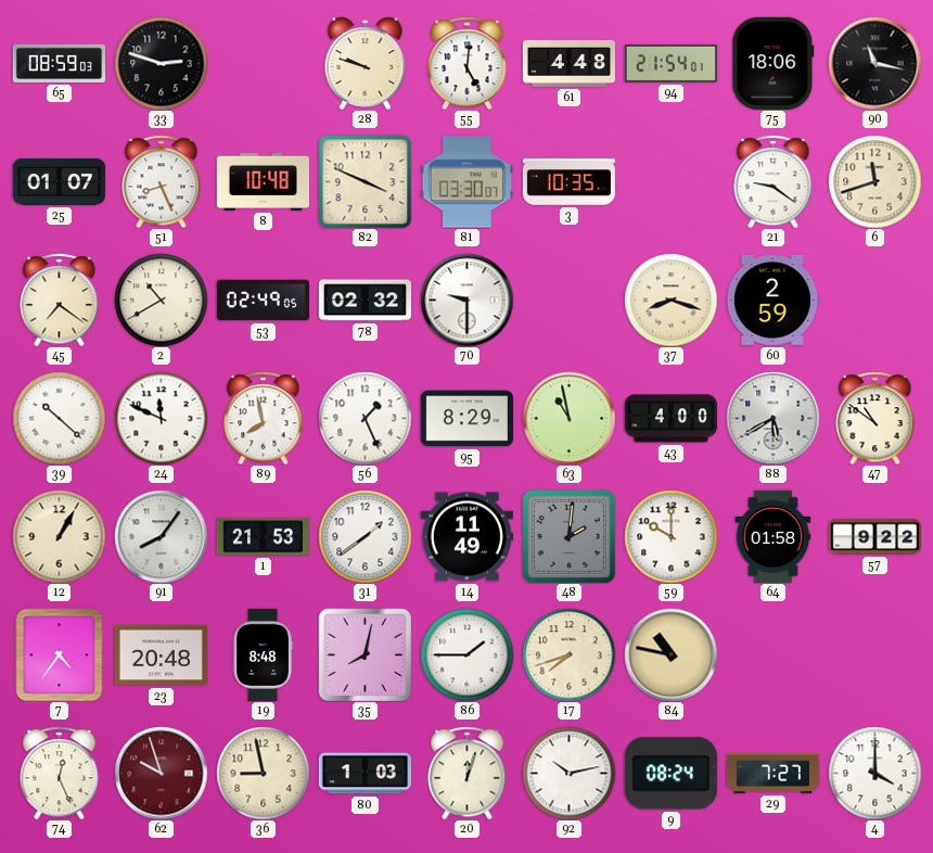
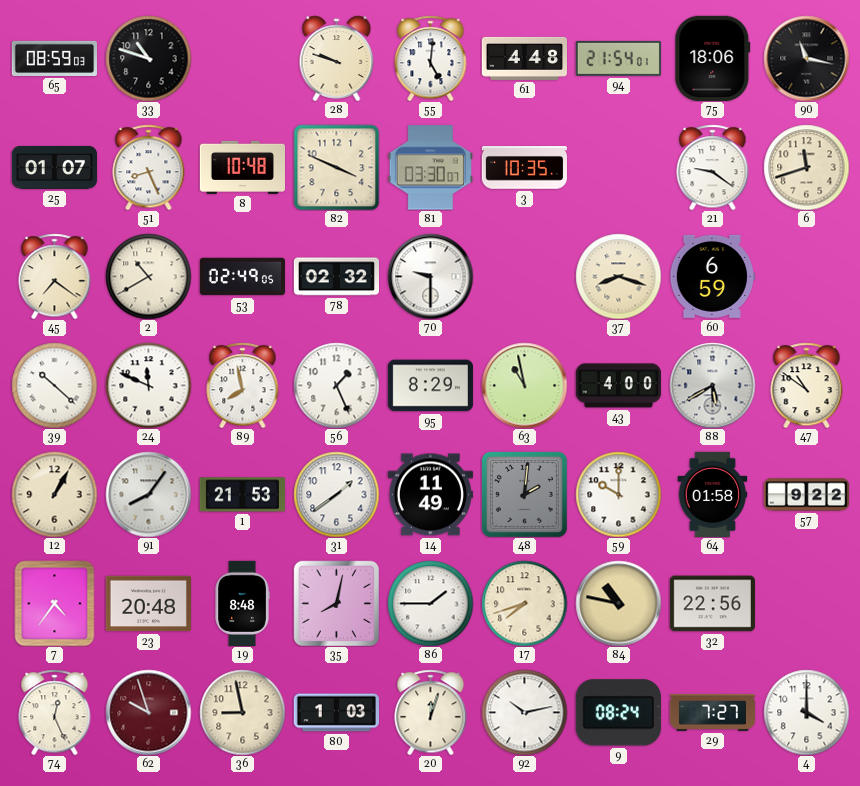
33: 2:48 -> 10:48 (148, 58)
60: 2:59 -> 6:59 (712, 276)
32: none -> 22:56 (712, 604)
